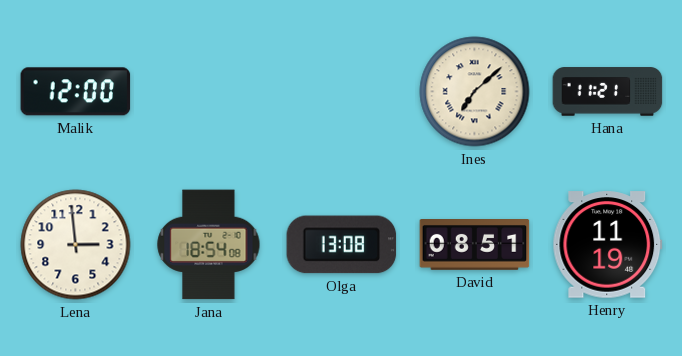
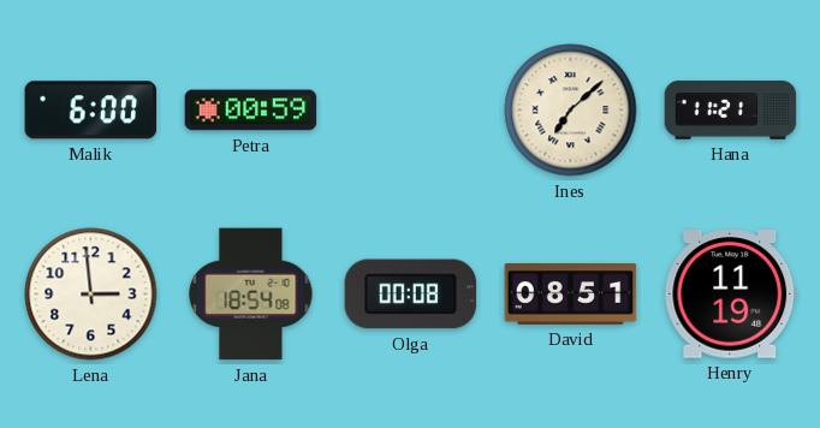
Malik: 12:00 -> 6:00 (91, 111)
Petra: none -> 00:59 (251, 111)
Olga: 13:08 -> 00:08 (411, 295)
